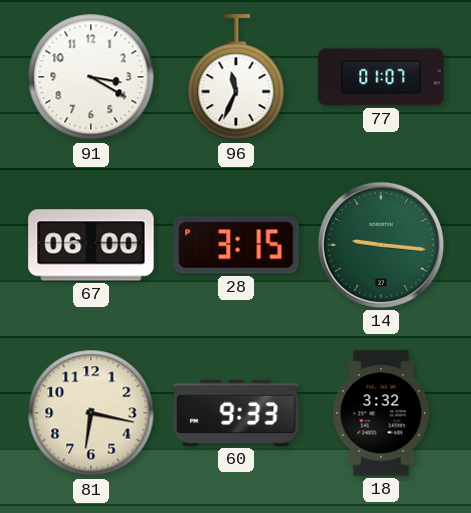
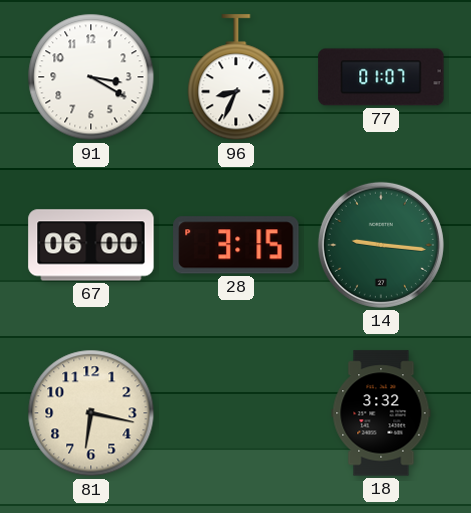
96: 11:34 -> 8:34 (236, 78)
60: 9:33 -> none (236, 413)
